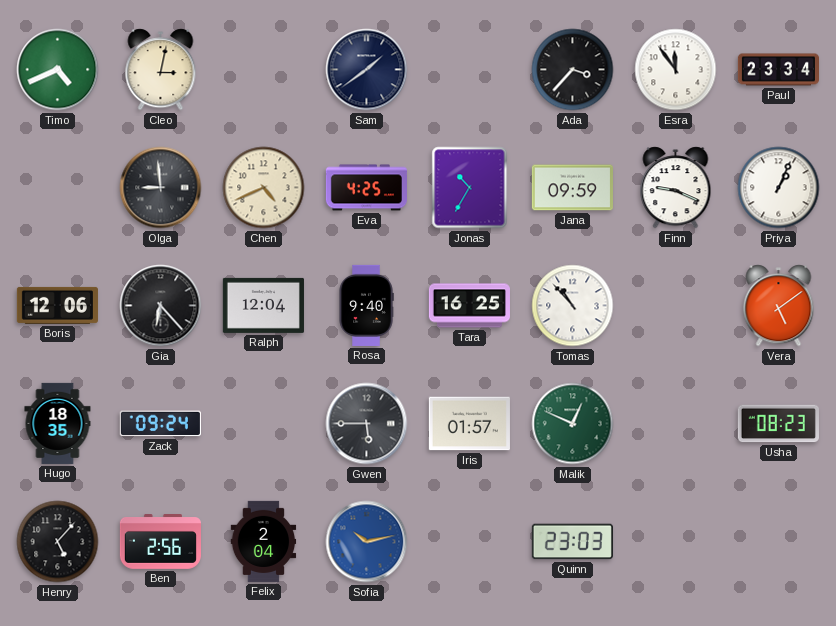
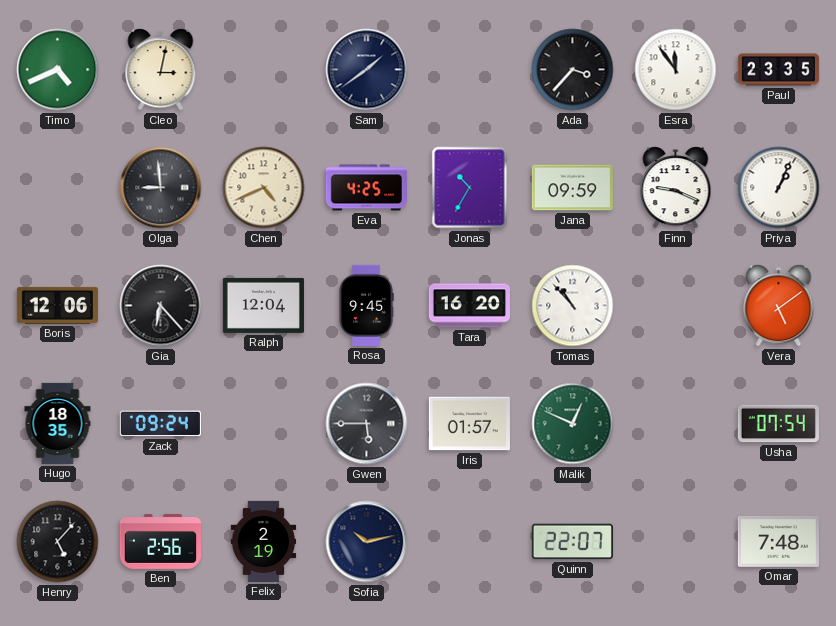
Paul: 23:34 -> 23:35 (778, 70)
Rosa: 9:40 -> 9:45 (366, 305)
Tara: 16:25 -> 16:20 (469, 306)
Usha: 08:23 -> 07:54 (778, 424)
Felix: 2:04 -> 2:19 (264, 541)
Sofia dial: blue -> navy (367, 542)
Quinn: 23:03 -> 22:07 (572, 542)
Omar: none -> 7:48 (778, 541)
